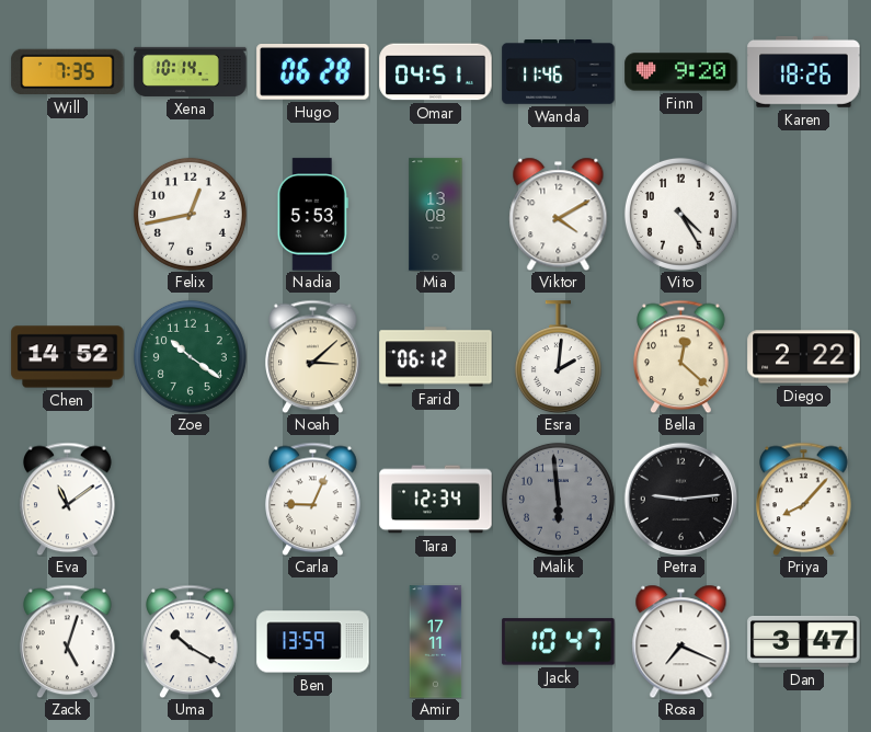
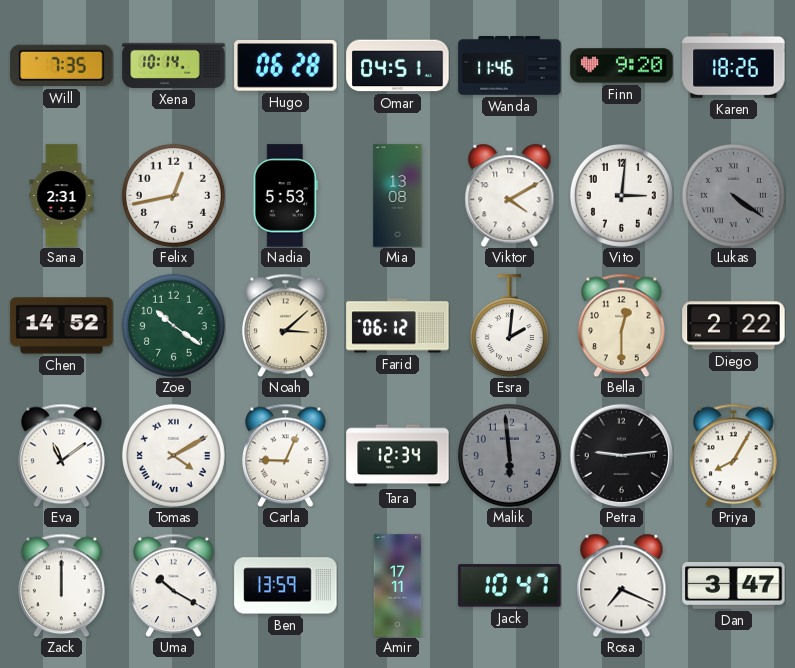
Sana: none -> 2:31 (62, 196)
Vito: 4:25 -> 3:01 (621, 195)
Lukas: none -> 4:21 (733, 195)
Bella: 12:22 -> 12:30 (622, 325)
Tomas: none -> 4:10 (173, 455)
Priya: 8:07 -> 8:05 (734, 455)
Zack: 5:03 -> 12:00 (62, 585)
